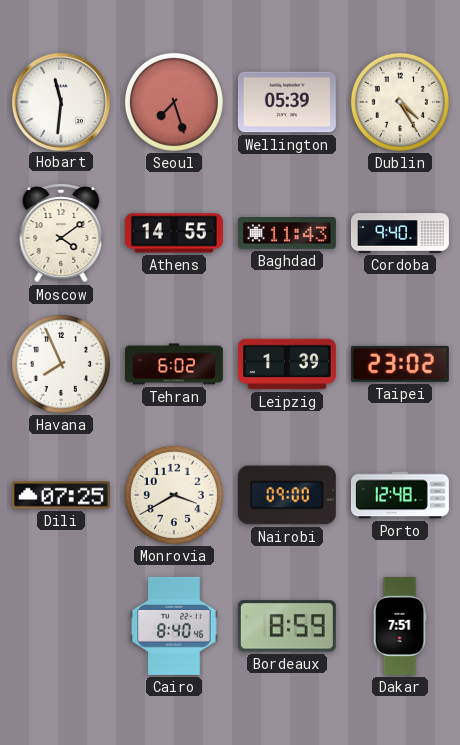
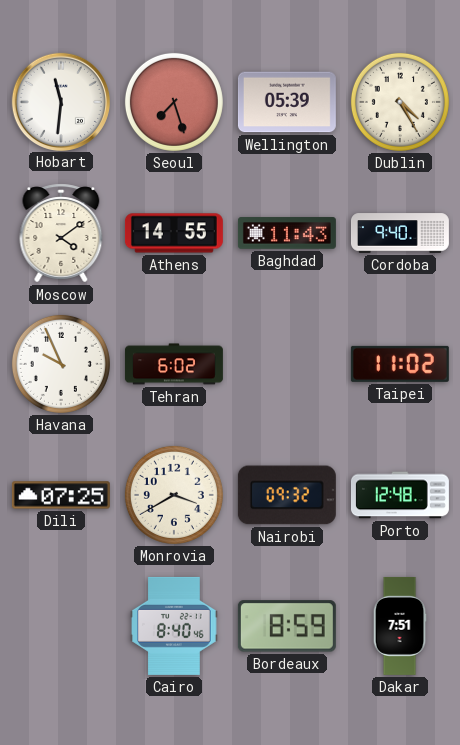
Havana: 7:56 -> 9:56 (61, 364)
Leipzig: 1:39 -> none (287, 364)
Taipei: 23:02 -> 11:02 (400, 364)
Nairobi: 09:00 -> 09:32 (287, 495)
